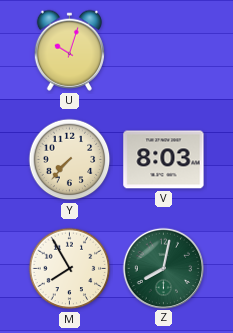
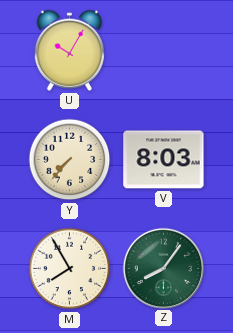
U: 10:03 -> 10:05 (69, 50)
Z: 8:02 -> 8:06 (163, 268)
